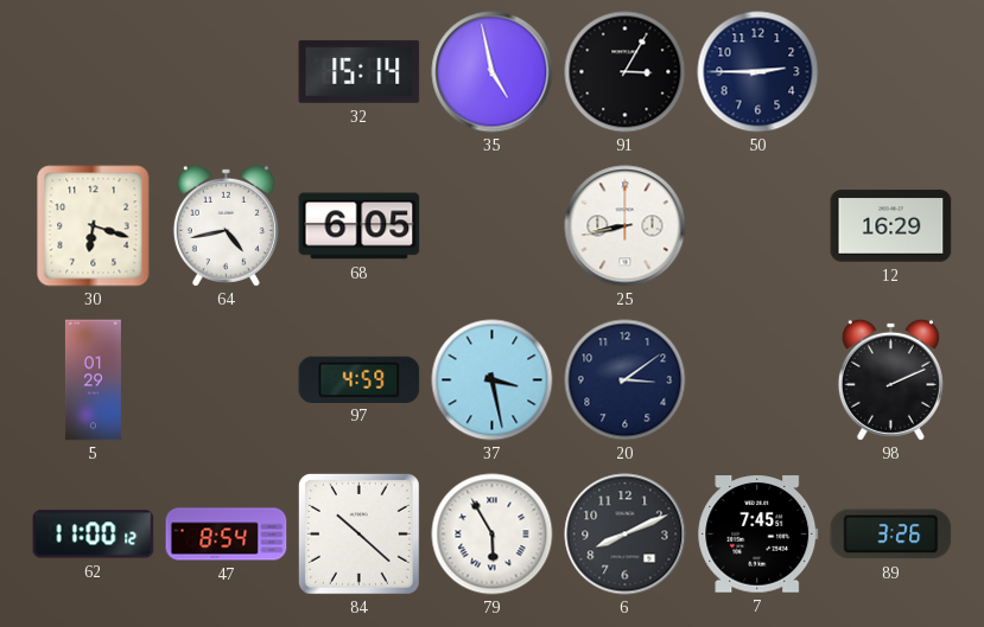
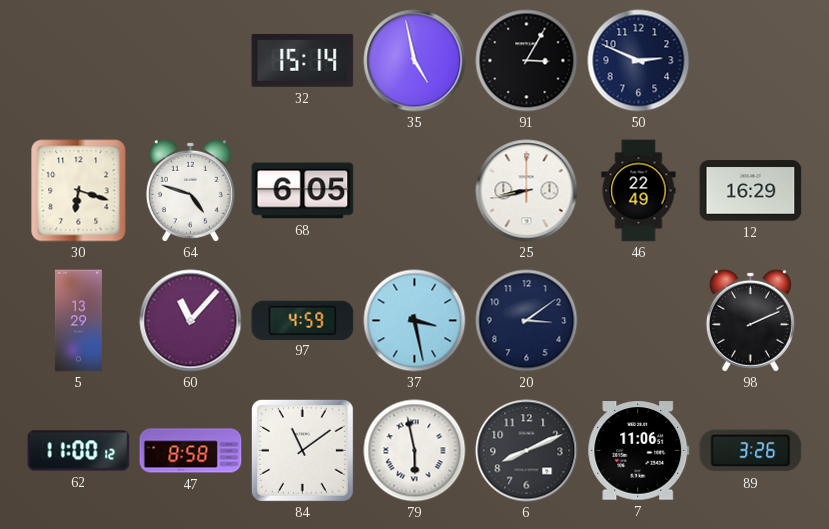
50: 2:45 -> 2:49 (639, 61)
64: 4:43 -> 4:48 (190, 190)
46: none -> 22:49 (639, 191)
5: 01:29 -> 13:29 (78, 321)
60: none -> 11:07 (191, 321)
47: 8:54 -> 8:58 (191, 451)
84: 10:22 -> 11:09 (302, 450)
79: 5:55 -> 5:58 (415, 451)
7: 7:45 -> 11:06 (639, 451)
